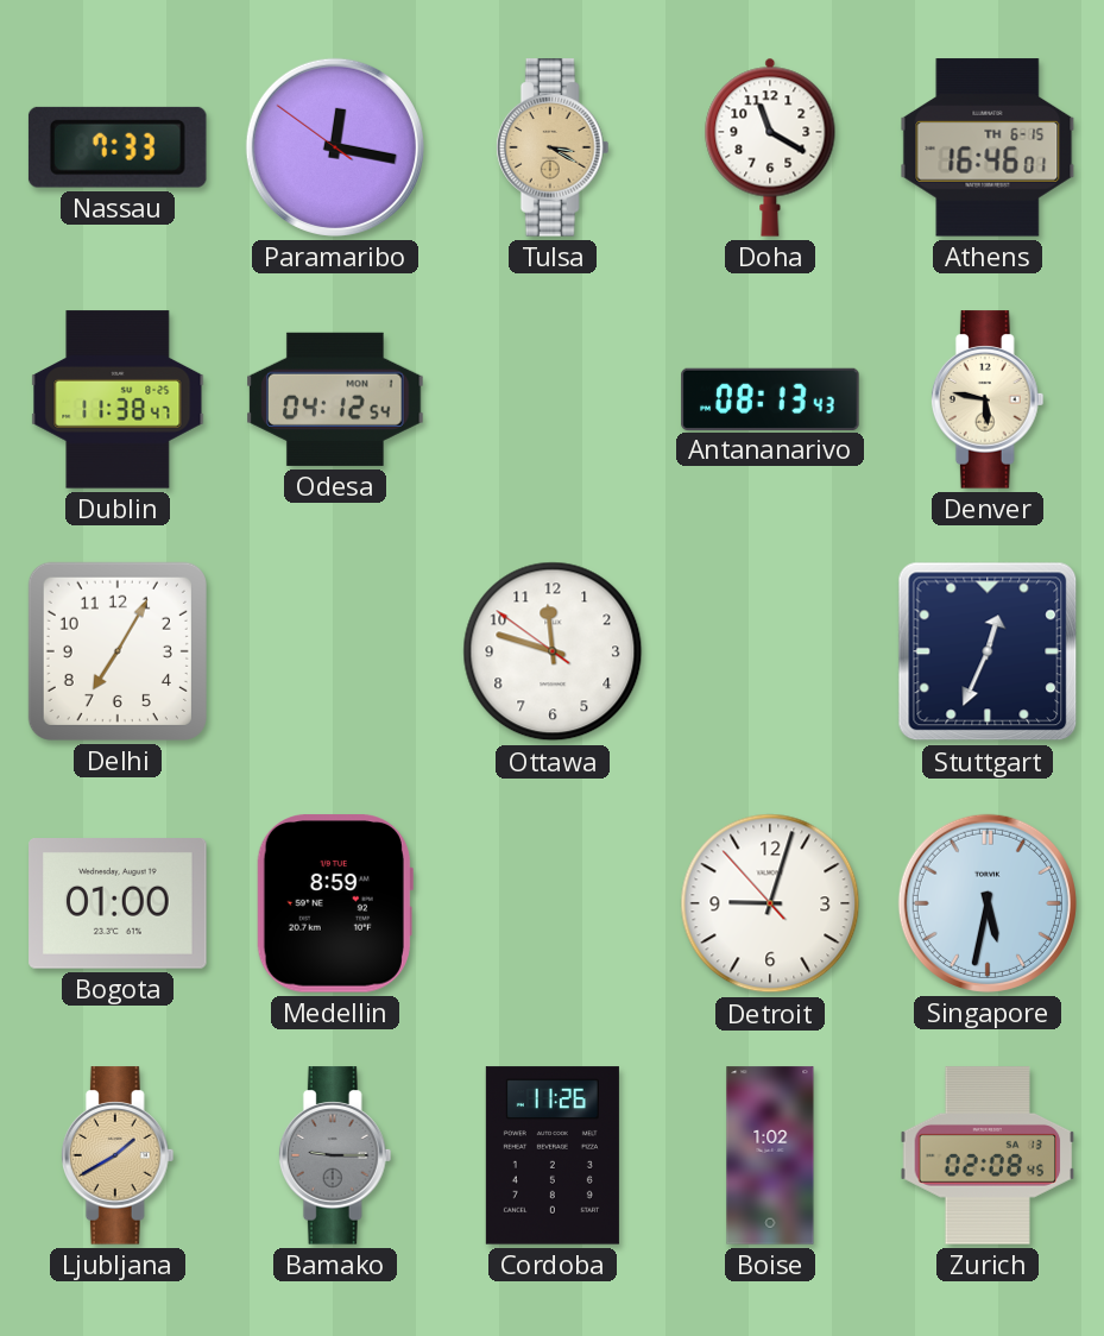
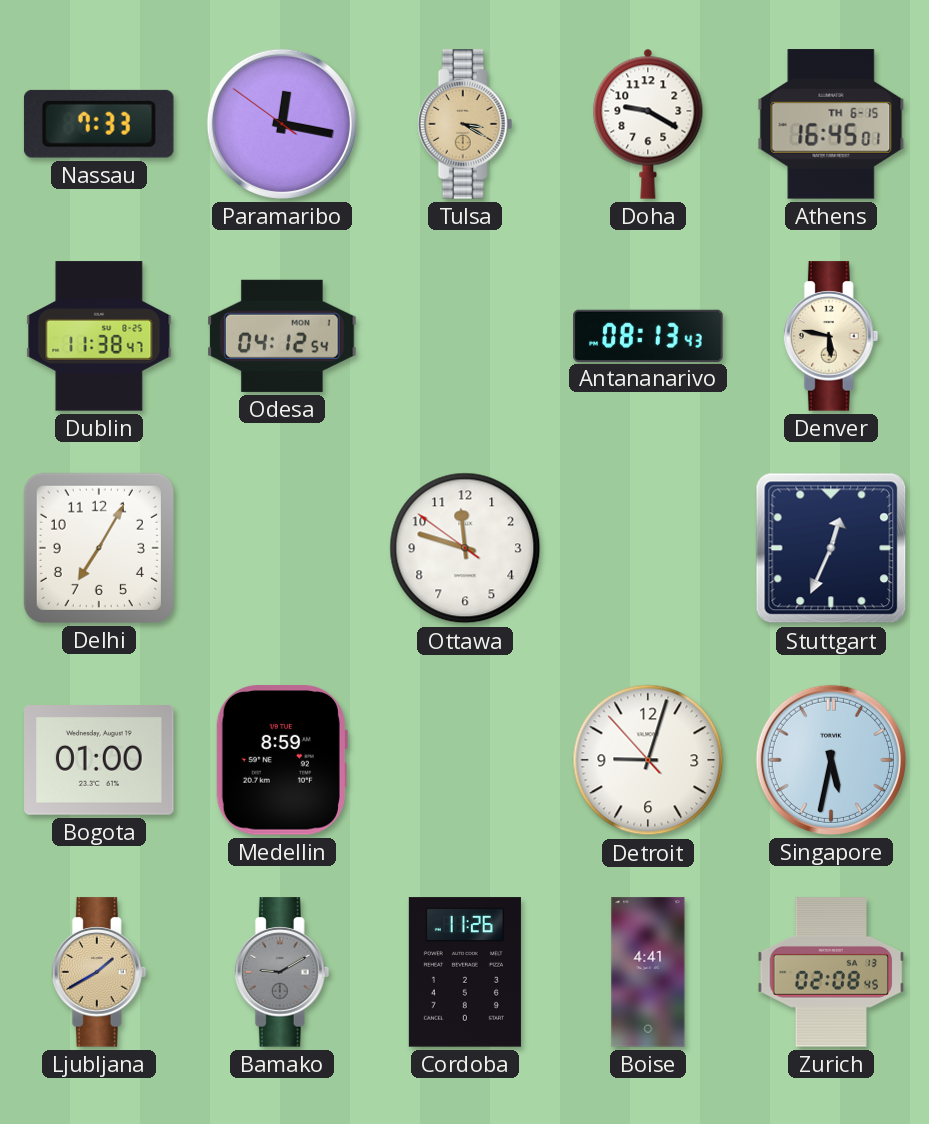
Doha: 11:20 -> 9:20 (648, 124)
Athens: 16:46 -> 16:45 (831, 124)
Bamako: 9:15 -> 9:10 (282, 972)
Boise: 1:02 -> 4:41 (648, 972)
